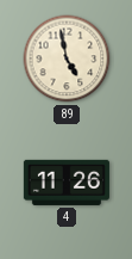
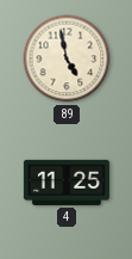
4: 11:26 -> 11:25 (67, 183)
